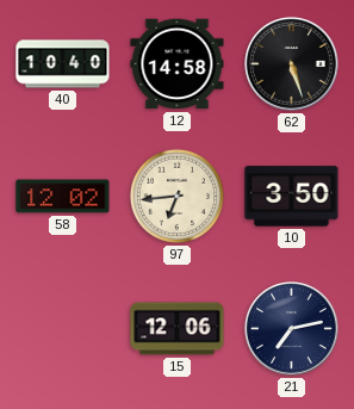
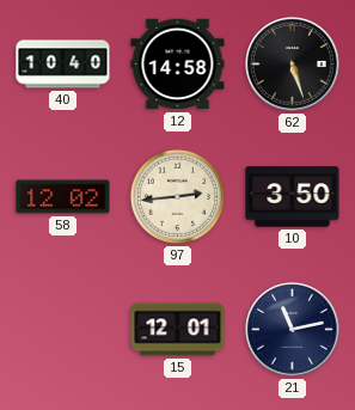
97: 6:44 -> 2:44 (177, 196)
15: 12:06 -> 12:01 (178, 330)
21: 7:13 -> 11:13 (293, 330)
